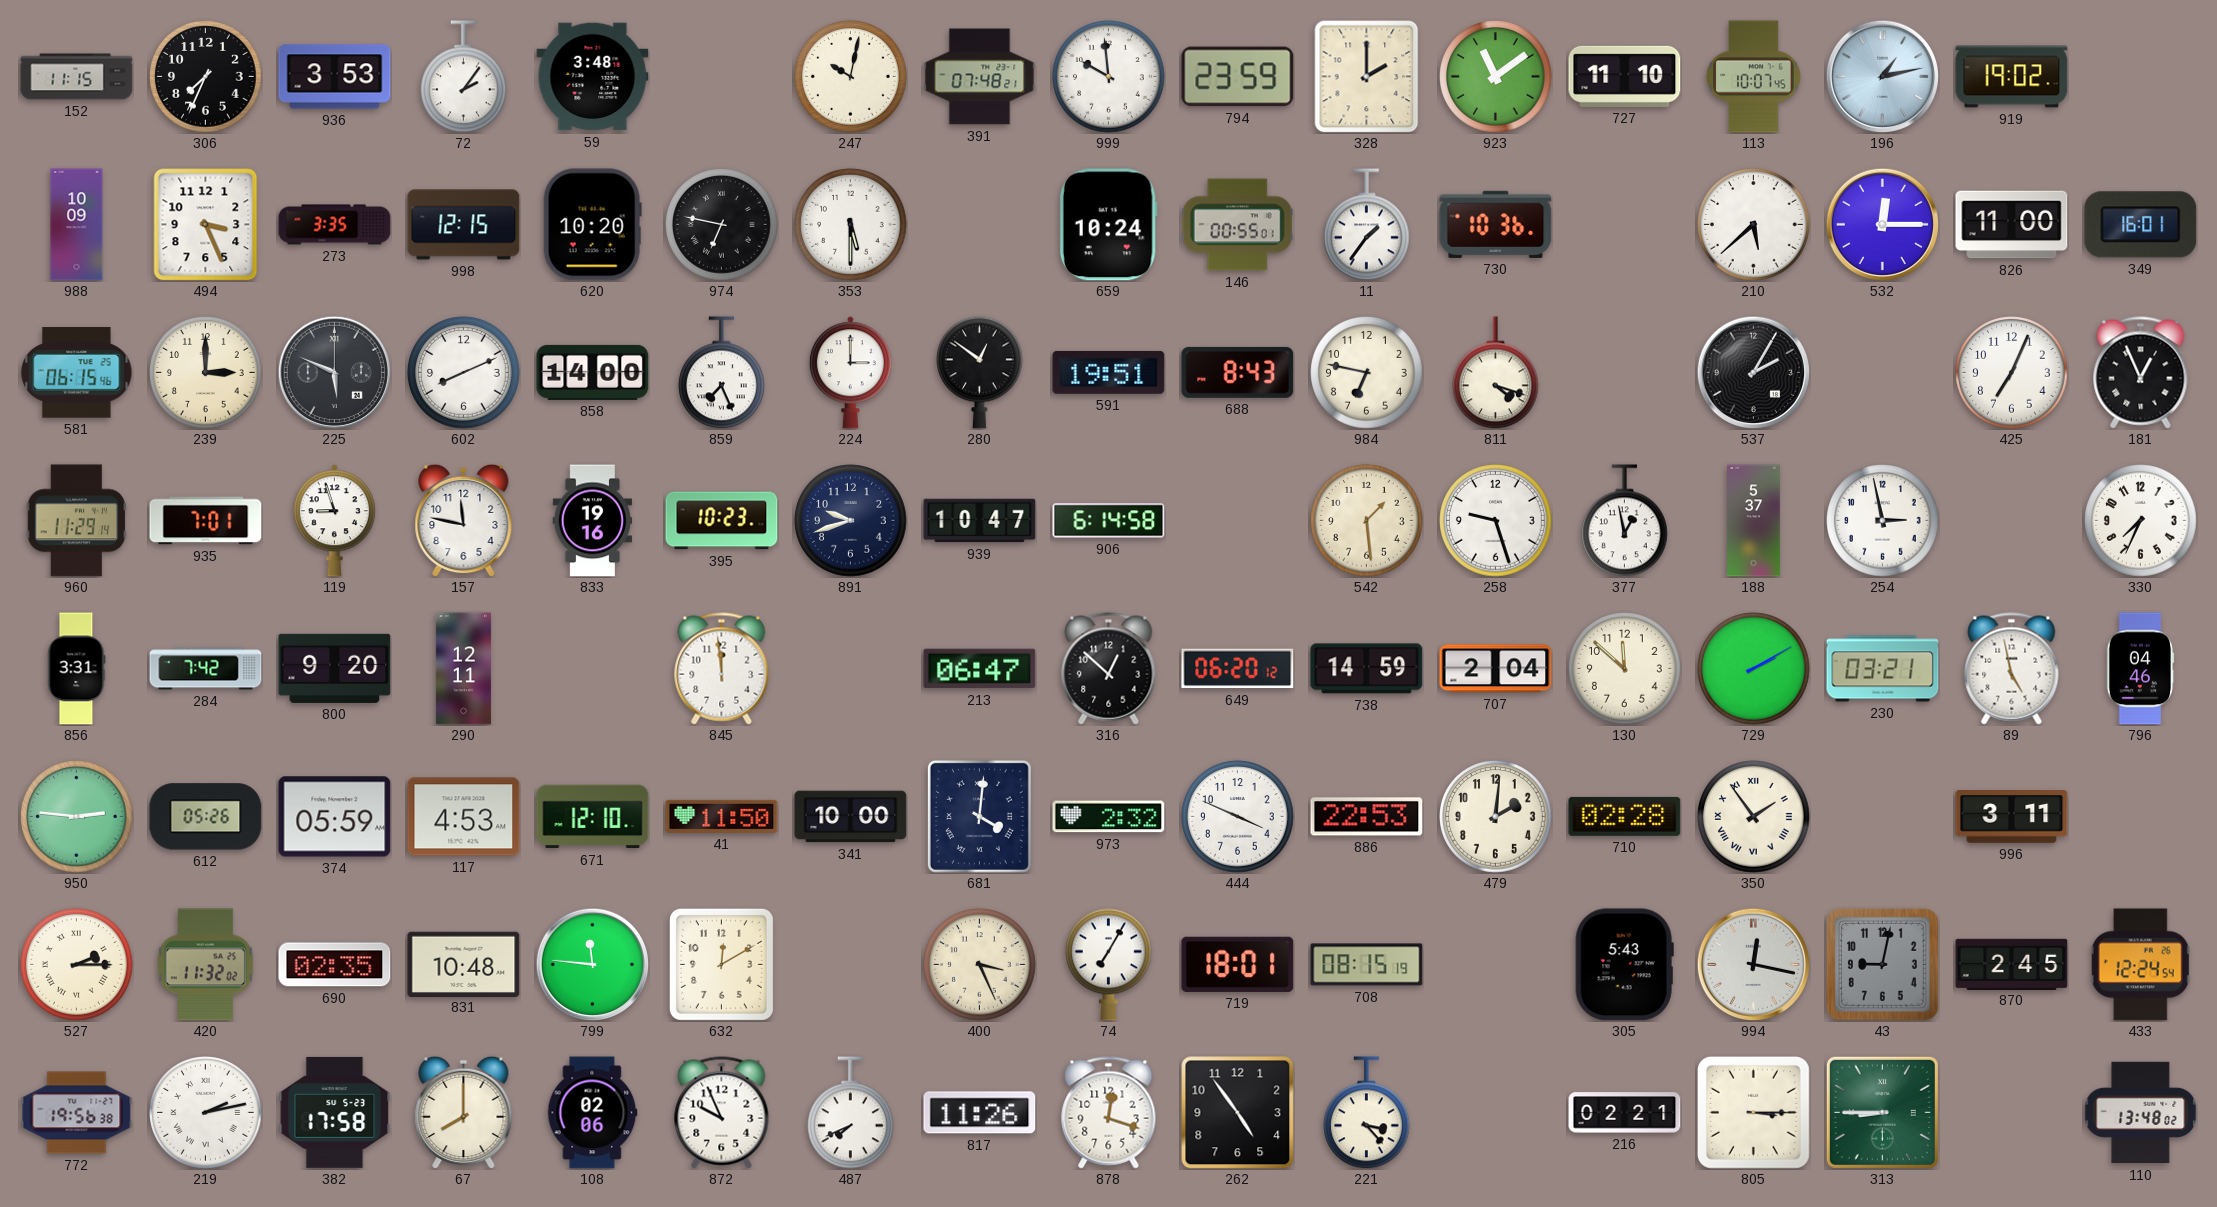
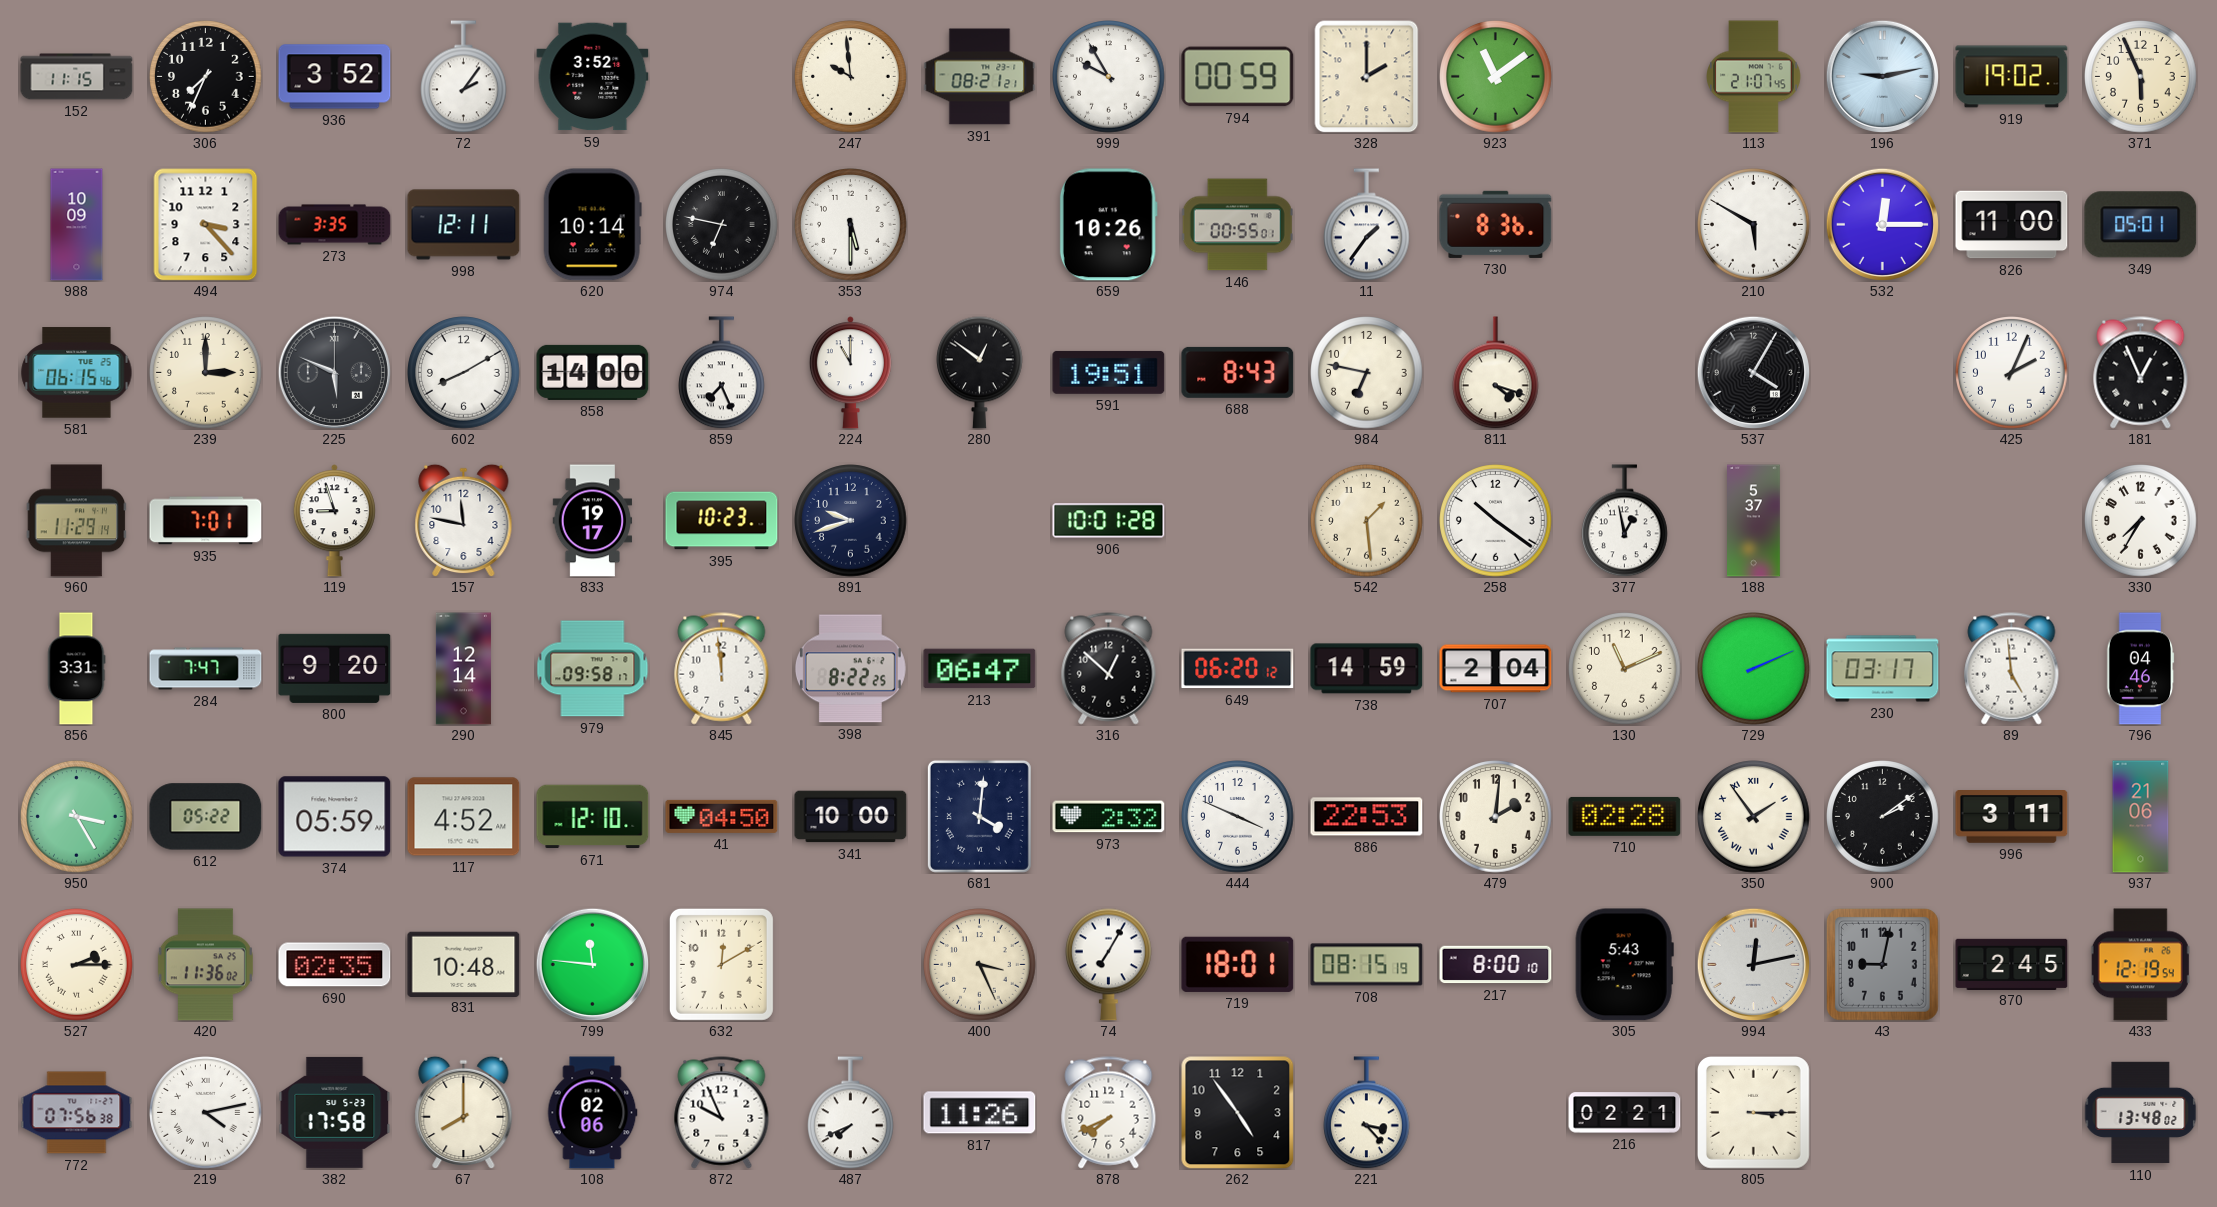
936: 3:53 -> 3:52 (335, 77)
59: 3:48 -> 3:52 (593, 77)
247: 10:02 -> 9:59 (851, 77)
391: 07:48 -> 08:21 (980, 77)
999: 9:59 -> 9:55 (1109, 77)
794: 23:59 -> 00:59 (1238, 77)
727: 11:10 -> none (1625, 76)
113: 10:07 -> 21:07 (1754, 77)
196: 1:13 -> 9:13 (1882, 76)
371: none -> 5:56 (2141, 77)
494: 3:26 -> 3:23 (206, 224)
998: 12:15 -> 12:11 (464, 225)
620: 10:20 -> 10:14 (592, 225)
659: 10:24 -> 10:26 (1108, 225)
730: 10:36 -> 8:36 (1496, 224)
210: 5:38 -> 5:50 (1754, 225)
349: 16:01 -> 05:01 (2141, 225)
602: 8:11 -> 8:10 (464, 373)
224: 3:00 -> 11:00 (850, 373)
537: 2:05 -> 4:05 (1753, 372)
425: 7:04 -> 2:04 (2012, 373)
833: 19:16 -> 19:17 (593, 521)
939: 10:47 -> none (980, 521)
906: 6:14 -> 10:01 (1109, 521)
258: 9:27 -> 10:21 (1496, 521)
254: 2:58 -> none (1883, 521)
330: 7:34 -> 7:35 (2141, 521)
284: 7:42 -> 7:47 (206, 669)
290: 12:11 -> 12:14 (463, 669)
979: none -> 09:58 (593, 669)
398: none -> 8:22 (850, 669)
130: 11:52 -> 11:11 (1625, 669)
729: 2:10 -> 2:11 (1754, 669)
230: 03:21 -> 03:17 (1883, 669)
89: 4:58 -> 4:59 (2012, 669)
950: 2:46 -> 3:25 (77, 817)
612: 05:26 -> 05:22 (206, 817)
117: 4:53 -> 4:52 (464, 817)
41: 11:50 -> 04:50 (722, 816)
900: none -> 2:09 (1883, 817)
937: none -> 21:06 (2141, 817)
420: 11:32 -> 11:36 (205, 965)
217: none -> 8:00 (1496, 965)
994: 12:17 -> 12:13 (1753, 964)
433: 12:24 -> 12:19 (2140, 965)
772: 19:56 -> 07:56 (77, 1113)
219: 2:13 -> 4:13 (206, 1113)
878: 12:18 -> 7:41 (1109, 1113)
313: 8:45 -> none (1882, 1112)
